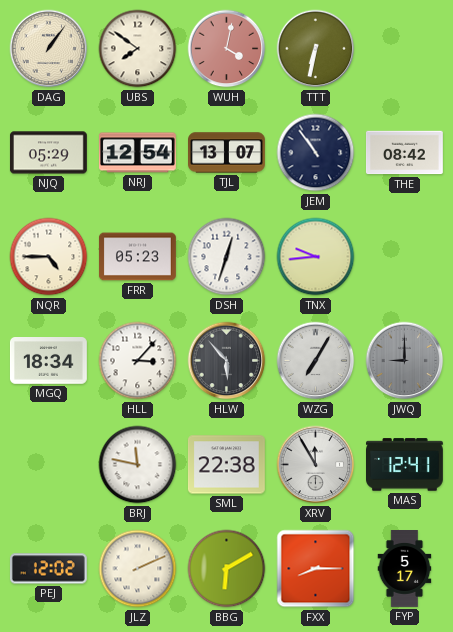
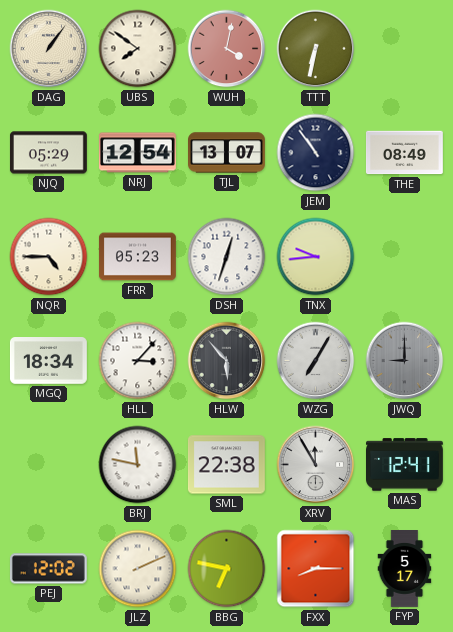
THE: 08:42 -> 08:49 (404, 153)
BBG: 6:10 -> 6:47 (227, 569)
